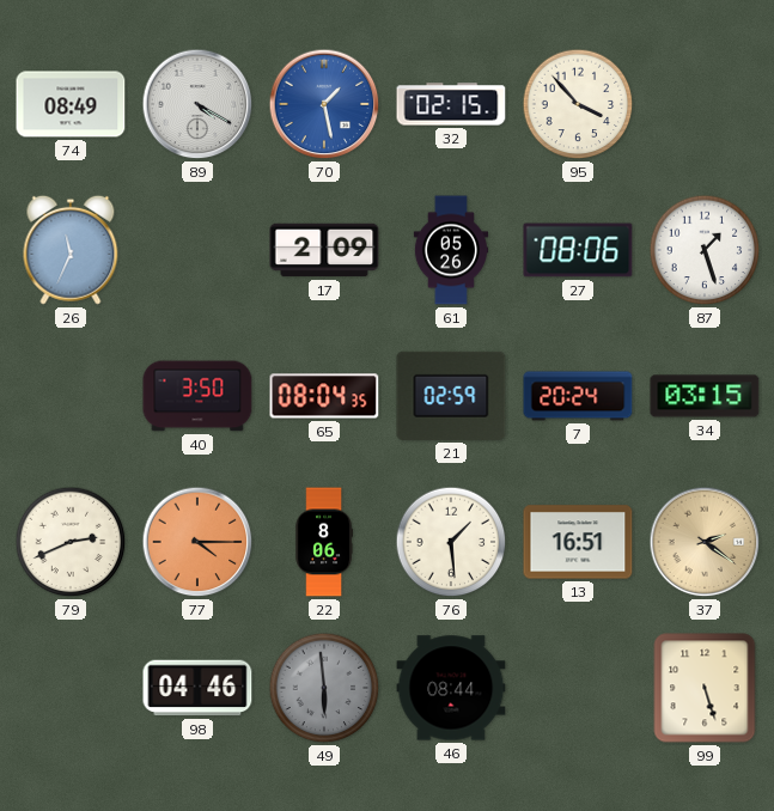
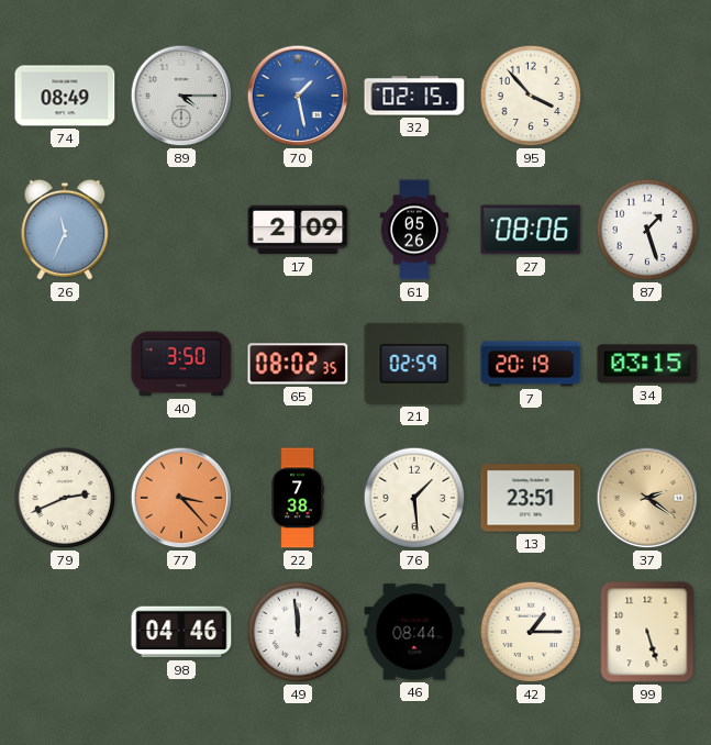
89: 4:20 -> 4:15 (181, 96)
65: 08:04 -> 08:02 (298, 364)
7: 20:24 -> 20:19 (531, 364)
77: 4:15 -> 3:23 (181, 498)
22: 8:06 -> 7:38 (297, 498)
13: 16:51 -> 23:51 (531, 498)
49: 5:59 -> 11:59 (298, 632)
49 dial: grey -> white (298, 632)
42: none -> 1:15 (531, 632)
